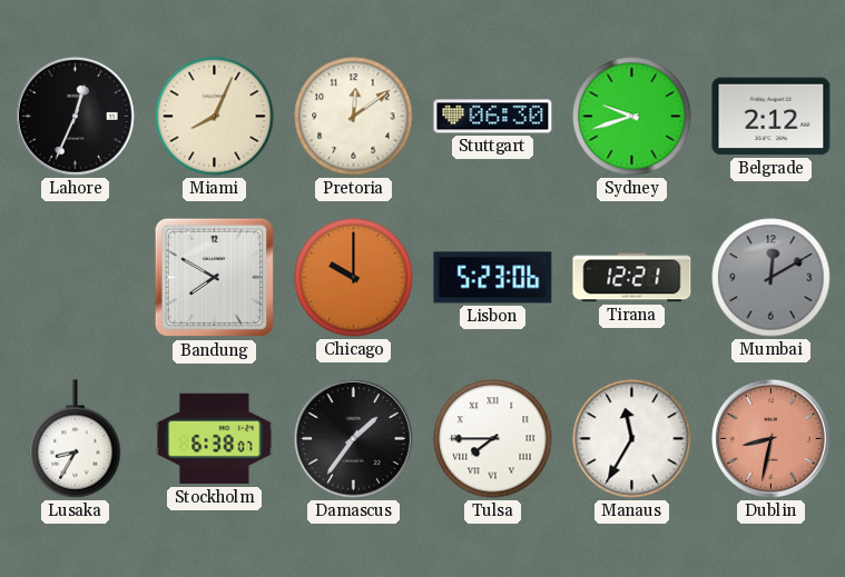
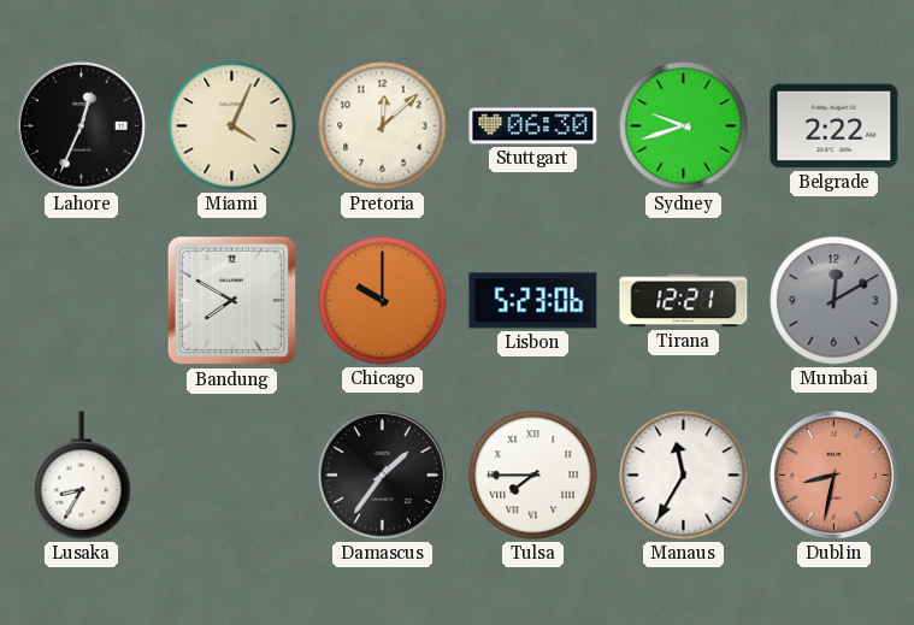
Miami: 8:04 -> 4:04 (232, 126)
Pretoria: 12:09 -> 12:08 (383, 126)
Belgrade: 2:12 -> 2:22 (835, 126)
Stockholm: 6:38 -> none (215, 439)
